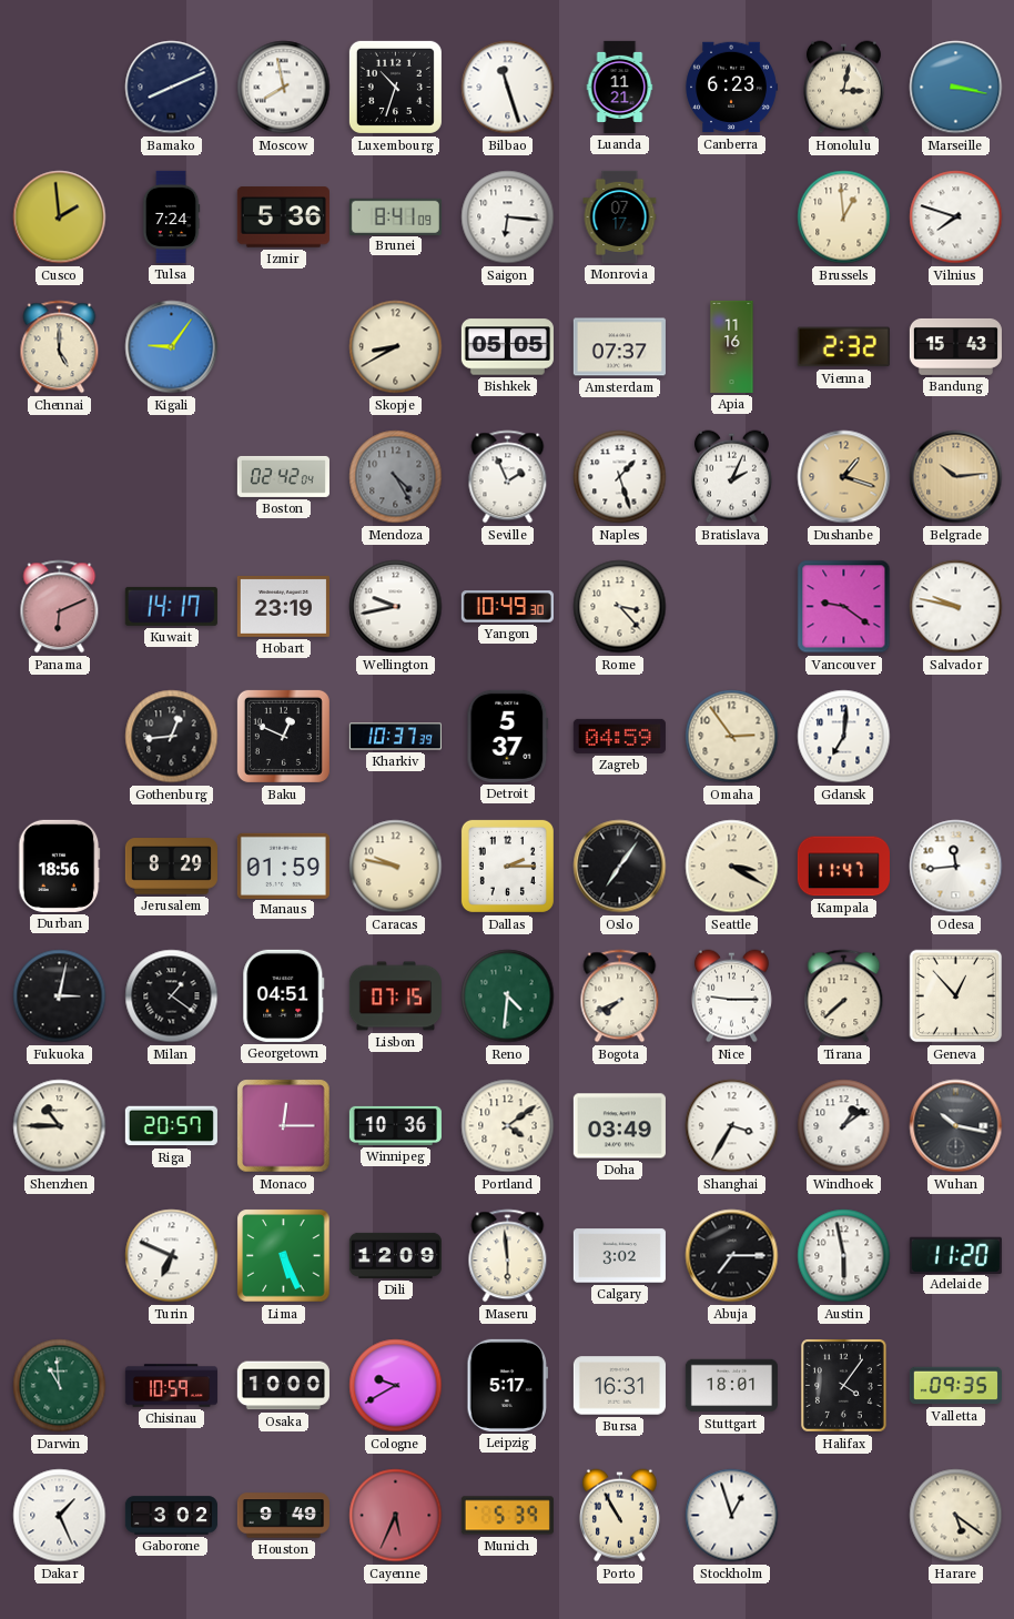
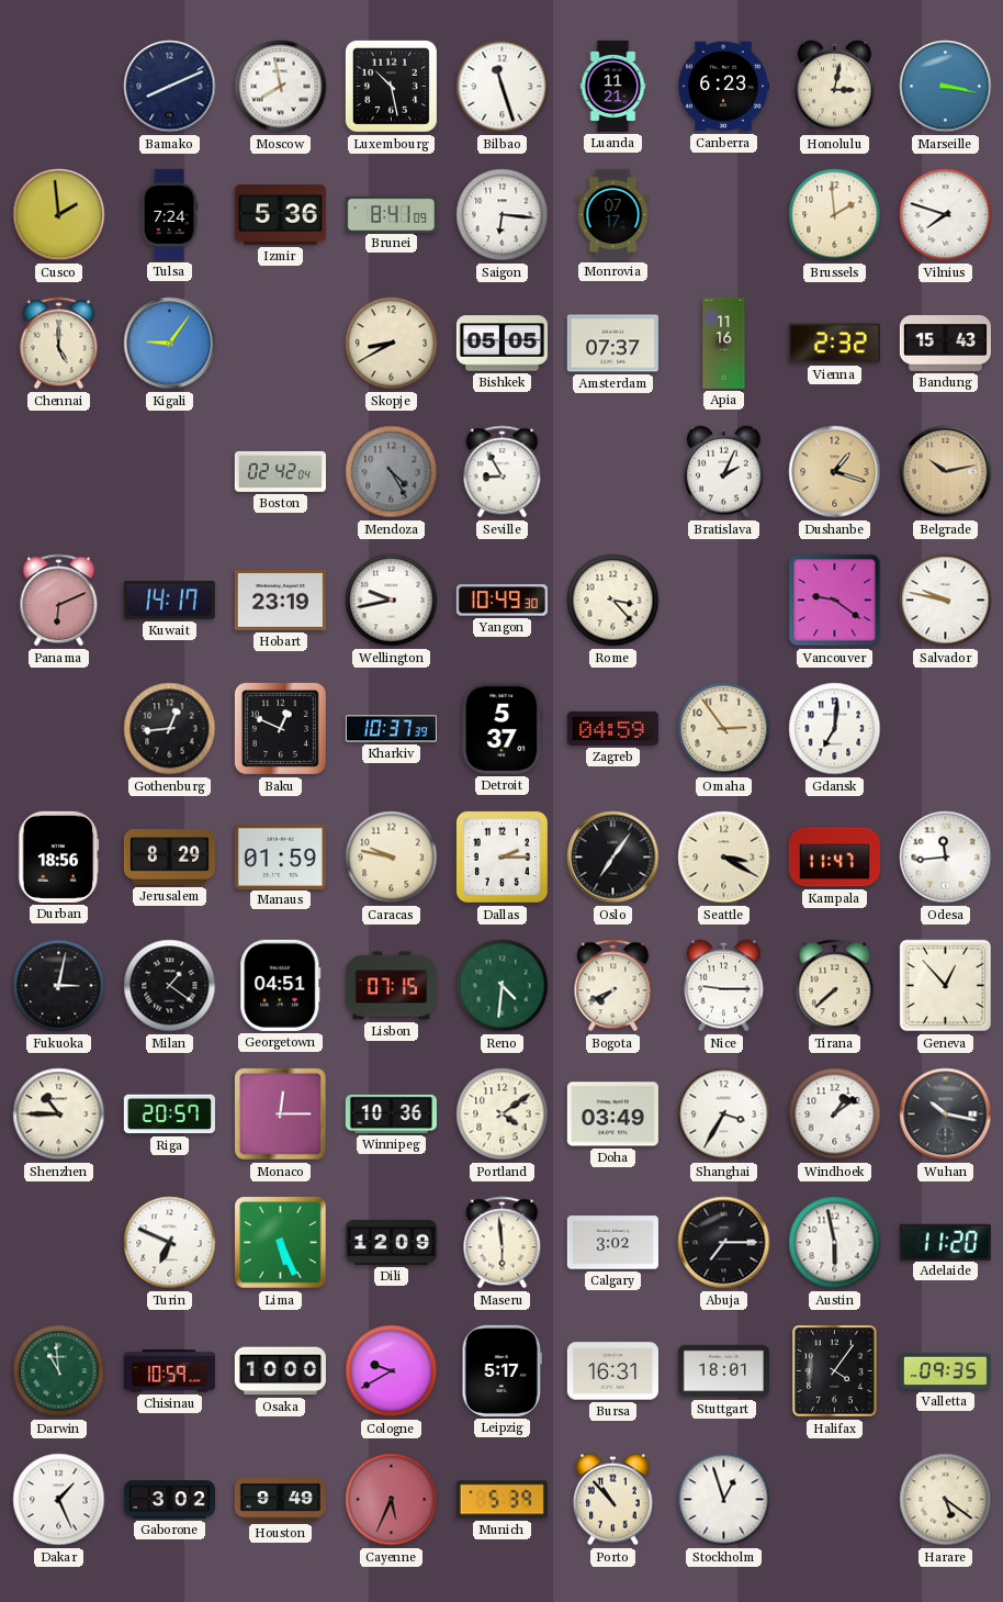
Luxembourg: 10:33 -> 10:28 (391, 86)
Brussels: 12:59 -> 1:59 (835, 215)
Seville: 1:56 -> 8:55 (503, 472)
Naples: 1:27 -> none (620, 477)
Belgrade: 10:14 -> 10:13 (946, 472)
Porto: 10:55 -> 10:53 (612, 1500)
